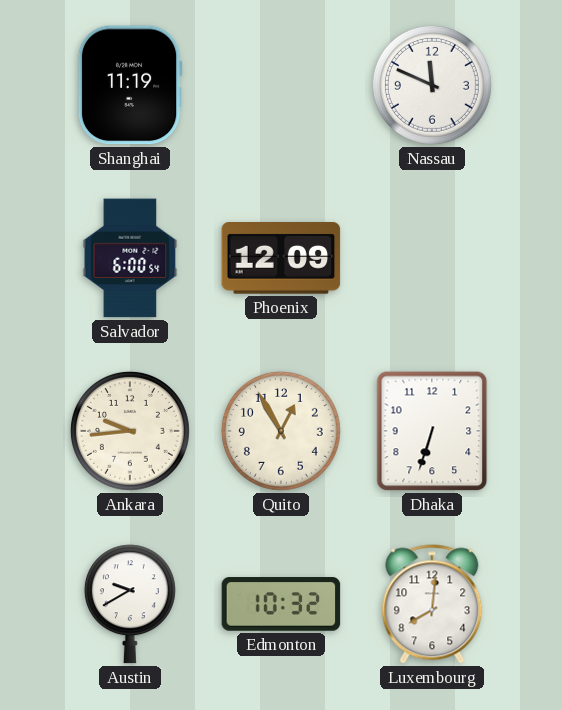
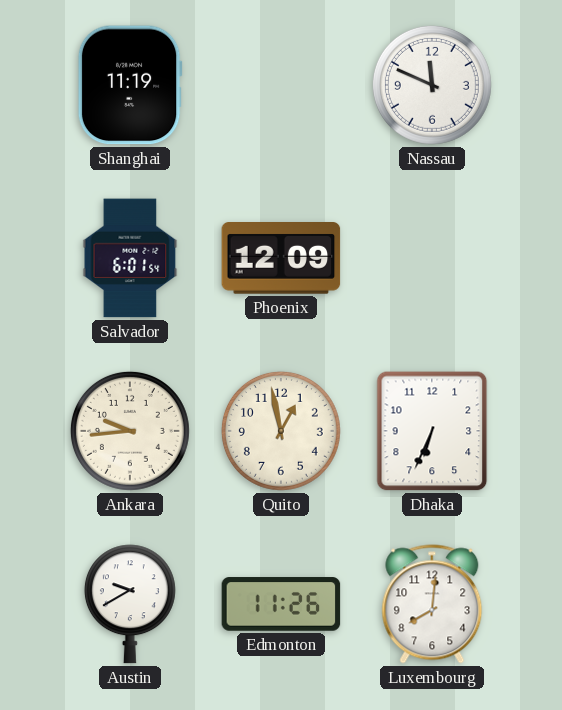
Salvador: 6:00 -> 6:01 (130, 258)
Quito: 12:55 -> 12:58 (281, 431)
Dhaka: 6:33 -> 6:34 (432, 431)
Edmonton: 10:32 -> 11:26 (281, 604)
